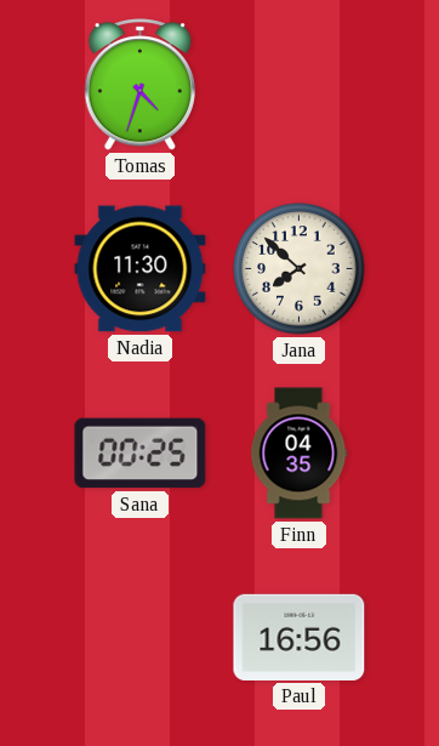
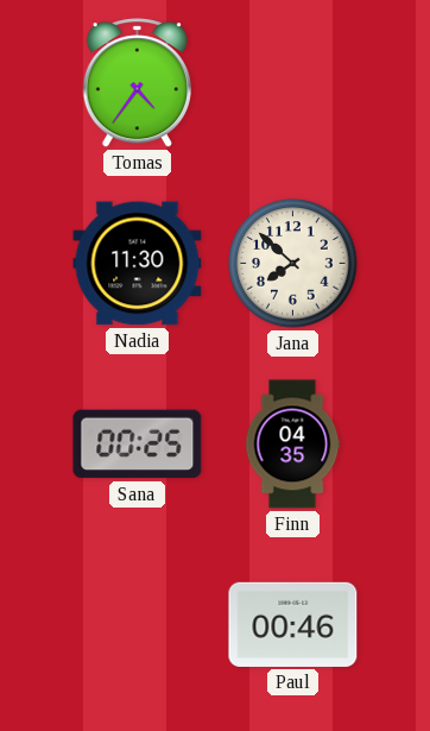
Tomas: 4:33 -> 4:36 (137, 83)
Paul: 16:56 -> 00:46 (293, 624)
